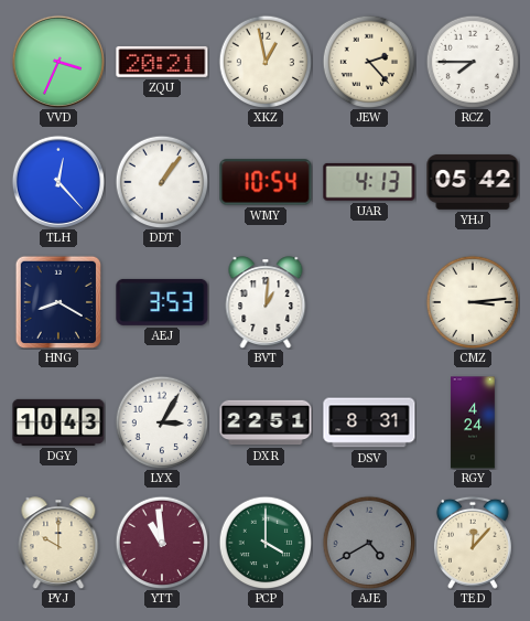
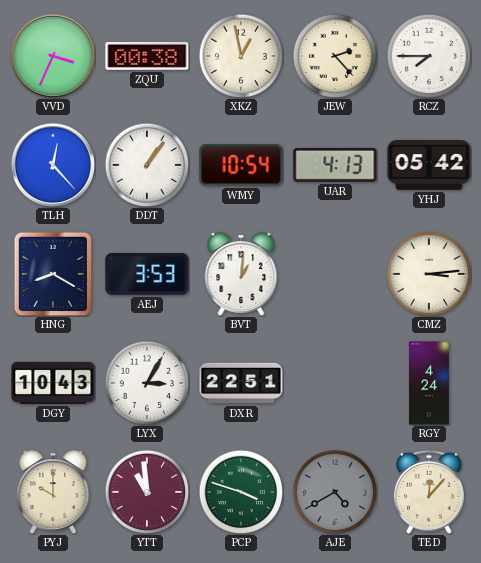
ZQU: 20:21 -> 00:38 (147, 56)
DSV: 8:31 -> none (369, 422)
PCP: 4:00 -> 3:48 (241, 492)
